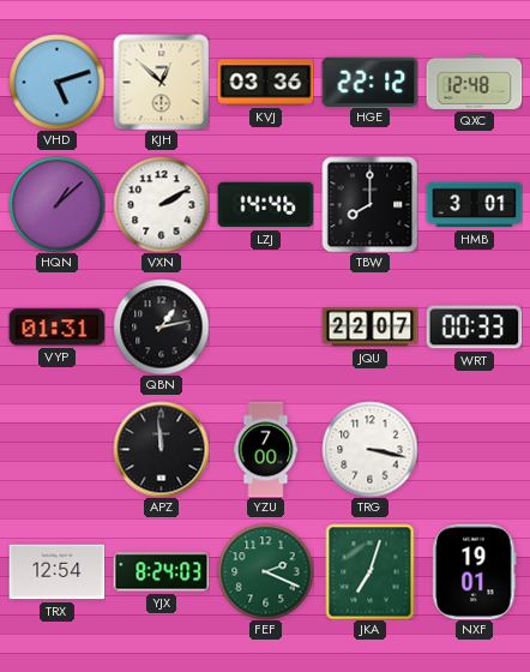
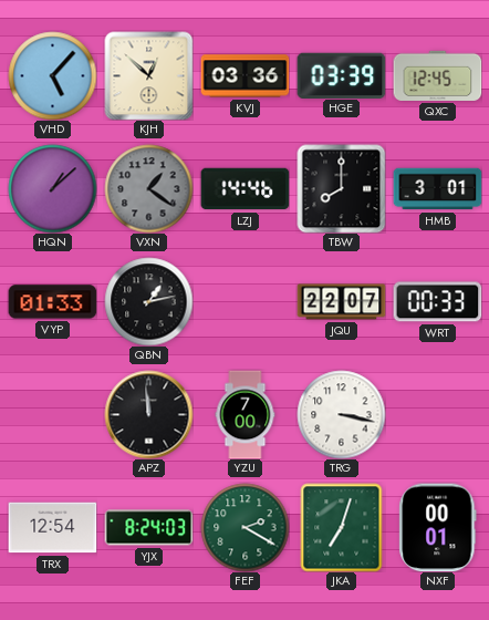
VHD: 5:12 -> 5:07 (52, 75)
HGE: 22:12 -> 03:39 (341, 75)
QXC: 12:48 -> 12:45 (437, 75)
VXN: 2:10 -> 1:21 (148, 188)
VXN dial: white -> grey (148, 188)
VYP: 01:31 -> 01:33 (52, 302)
FEF: 2:19 -> 2:20 (245, 527)
NXF: 19:01 -> 00:01 (438, 527)
